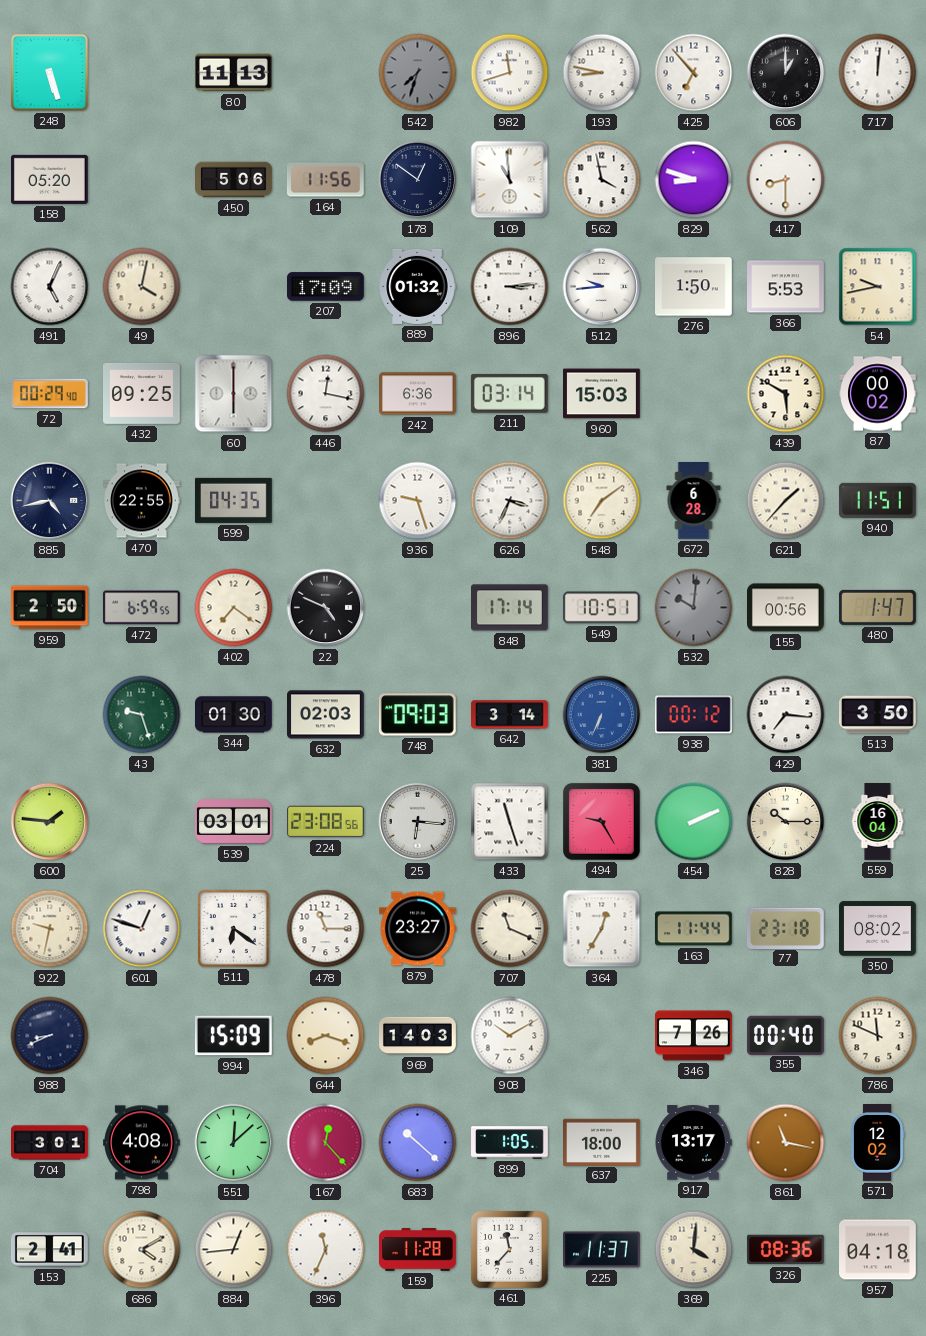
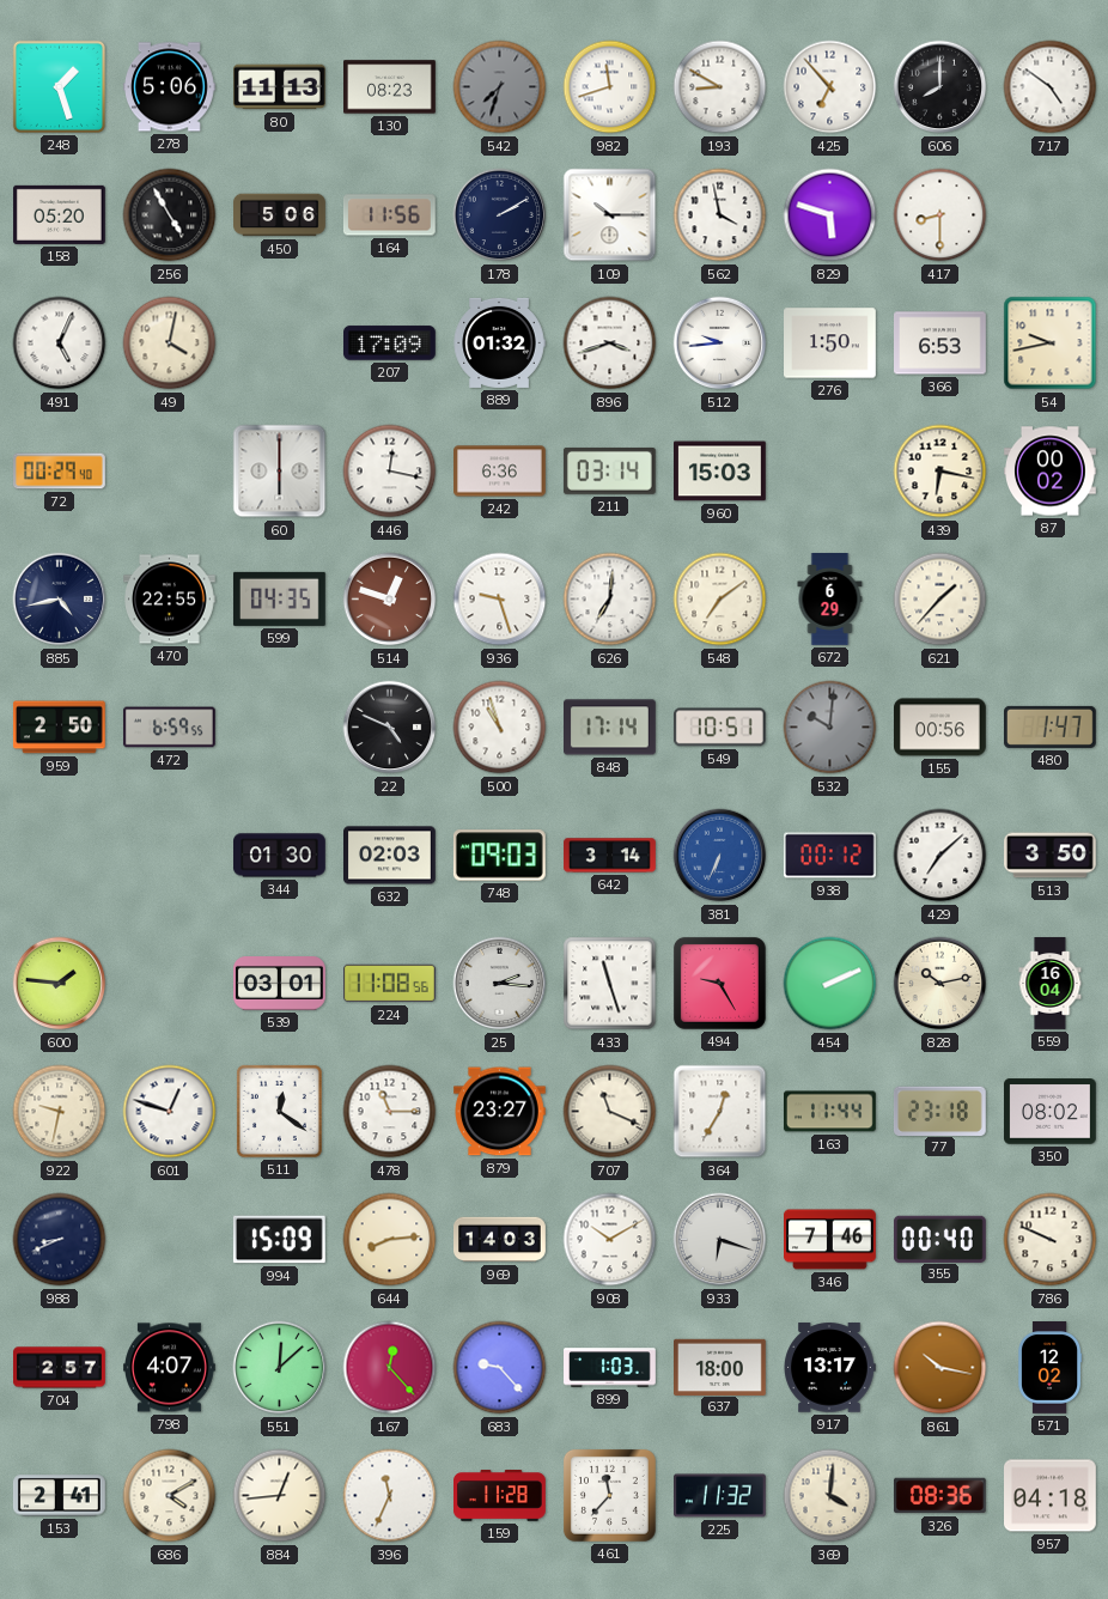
248: 5:27 -> 1:27 (59, 86)
278: none -> 5:06 (170, 87)
130: none -> 08:23 (390, 87)
193: 8:47 -> 8:50 (720, 87)
606: 1:00 -> 8:00 (940, 87)
717: 12:01 -> 4:51 (1051, 87)
256: none -> 4:55 (170, 215)
178: 12:51 -> 2:10 (500, 215)
109: 10:59 -> 10:15 (610, 215)
829: 8:48 -> 5:48 (830, 215)
896: 3:14 -> 3:42 (610, 343)
366: 5:53 -> 6:53 (940, 343)
432: 09:25 -> none (142, 393)
439: 5:50 -> 6:17 (940, 472)
514: none -> 12:48 (390, 600)
626: 3:34 -> 7:01 (610, 600)
672: 6:28 -> 6:29 (830, 600)
940: 11:51 -> none (878, 500)
402: 7:21 -> none (234, 608)
500: none -> 10:57 (500, 728)
43: 9:27 -> none (142, 715)
429: 7:16 -> 7:08 (940, 856)
224: 23:08 -> 11:08 (390, 984)
25: 6:16 -> 2:16 (500, 984)
828: 10:15 -> 10:13 (940, 984)
511: 6:21 -> 12:21 (279, 1111)
644: 8:18 -> 8:14 (390, 1240)
933: none -> 6:18 (720, 1240)
346: 7:26 -> 7:46 (830, 1240)
786: 11:49 -> 9:49 (1051, 1240)
704: 3:01 -> 2:57 (60, 1368)
798: 4:08 -> 4:07 (170, 1368)
683: 10:22 -> 9:23 (500, 1368)
899: 1:05 -> 1:03 (610, 1368)
861: 11:17 -> 10:17 (940, 1368)
225: 11:37 -> 11:32 (720, 1496)
